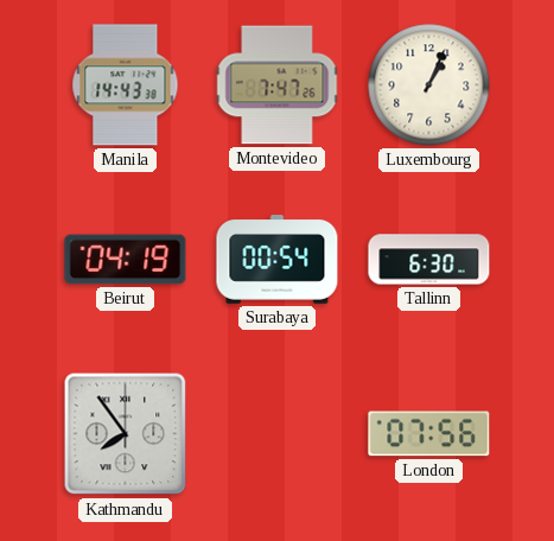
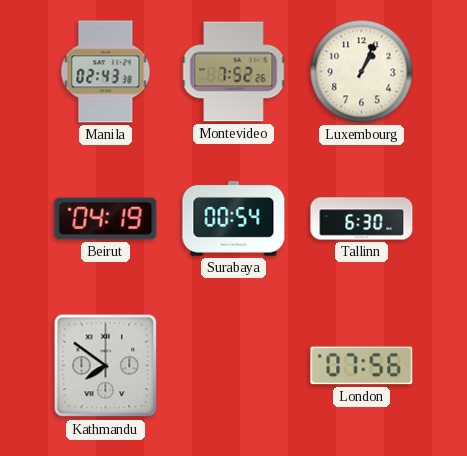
Manila: 14:43 -> 02:43 (106, 72)
Montevideo: 7:47 -> 7:52 (234, 72)
Kathmandu: 7:54 -> 7:51 (106, 366)
